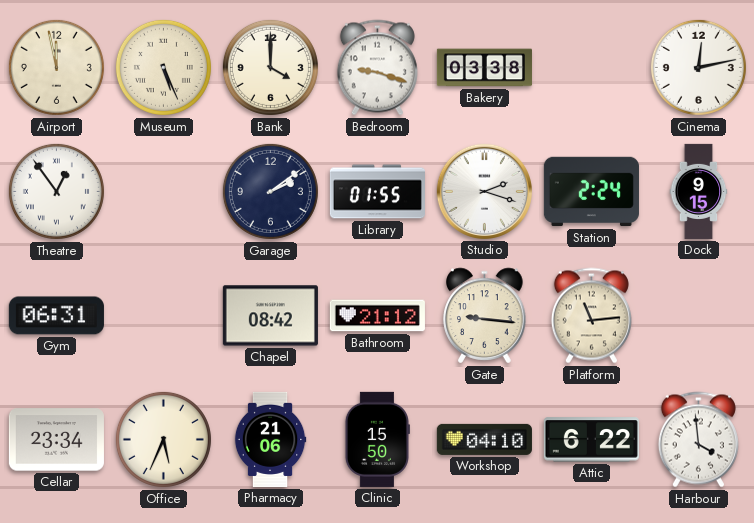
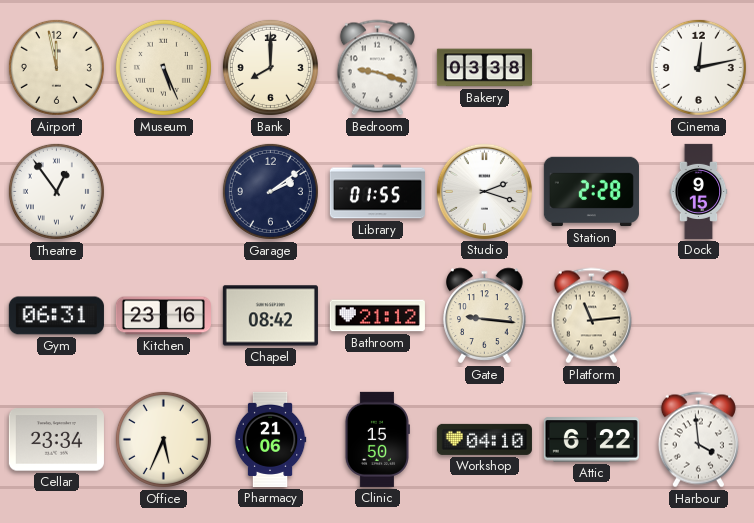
Bank: 4:00 -> 8:00 (270, 67)
Station: 2:24 -> 2:28 (591, 192)
Kitchen: none -> 23:16 (163, 316)
